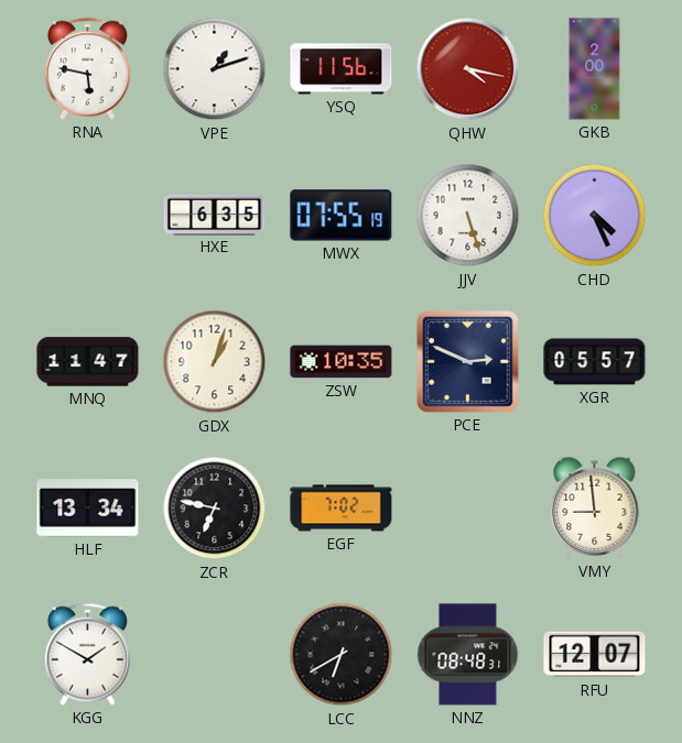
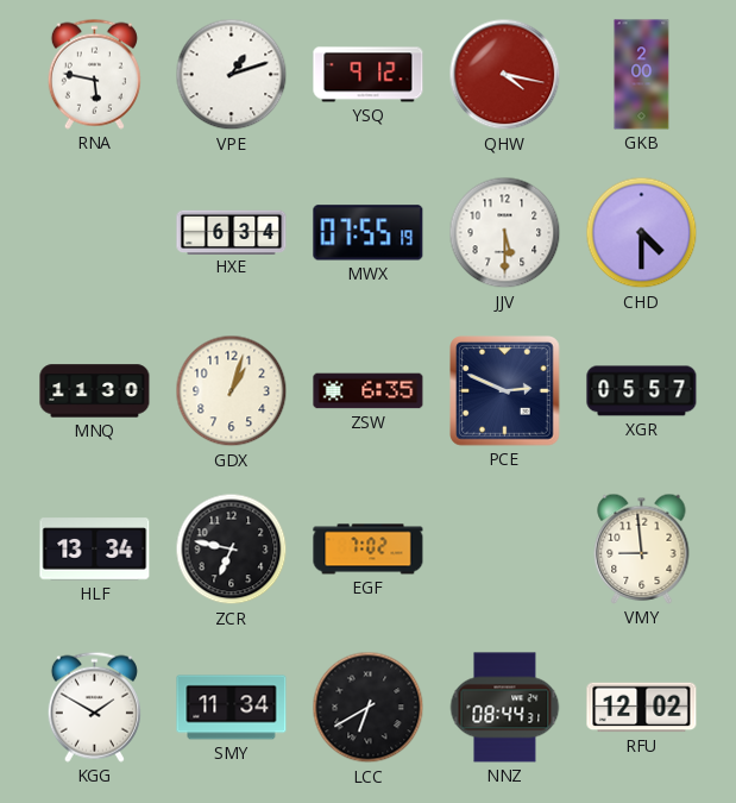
YSQ: 11:56 -> 9:12 (369, 75)
HXE: 6:35 -> 6:34 (232, 232)
JJV: 5:27 -> 5:30 (505, 233)
CHD: 4:26 -> 4:30 (642, 233)
MNQ: 11:47 -> 11:30 (95, 391)
ZSW: 10:35 -> 6:35 (369, 391)
SMY: none -> 11:34 (232, 708)
NNZ: 08:48 -> 08:44 (505, 708)
RFU: 12:07 -> 12:02 (642, 708)
